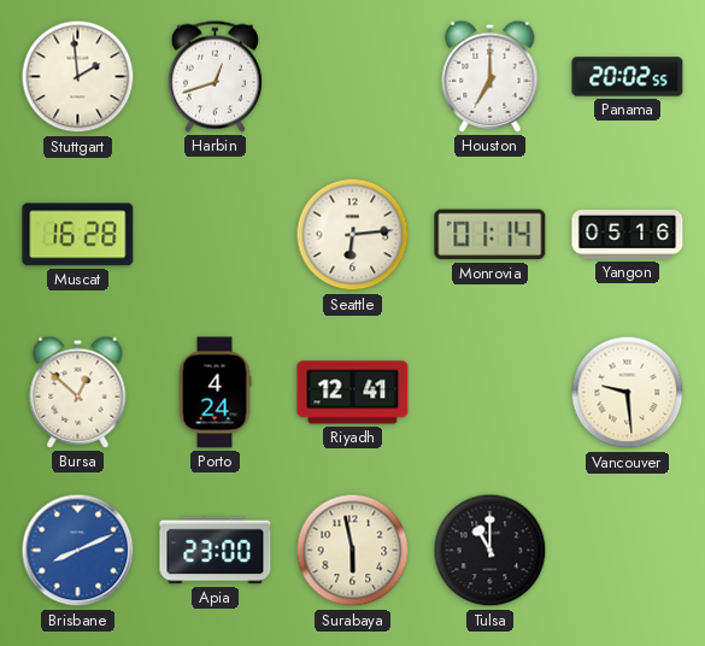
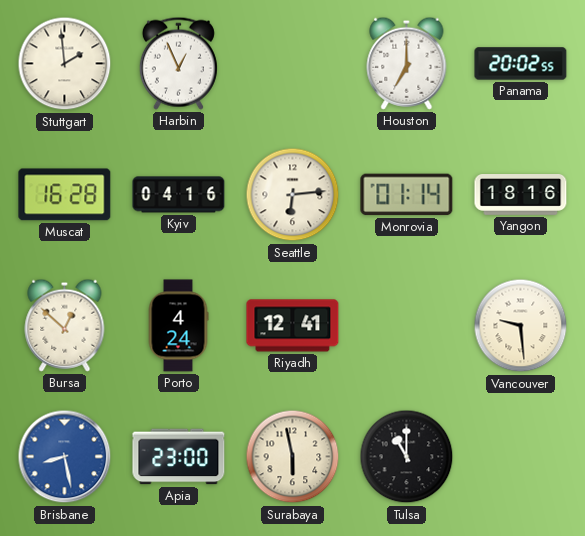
Harbin: 12:42 -> 12:56 (178, 63)
Kyiv: none -> 04:16 (179, 195)
Yangon: 05:16 -> 18:16 (521, 195)
Brisbane: 8:11 -> 8:28 (65, 457)
